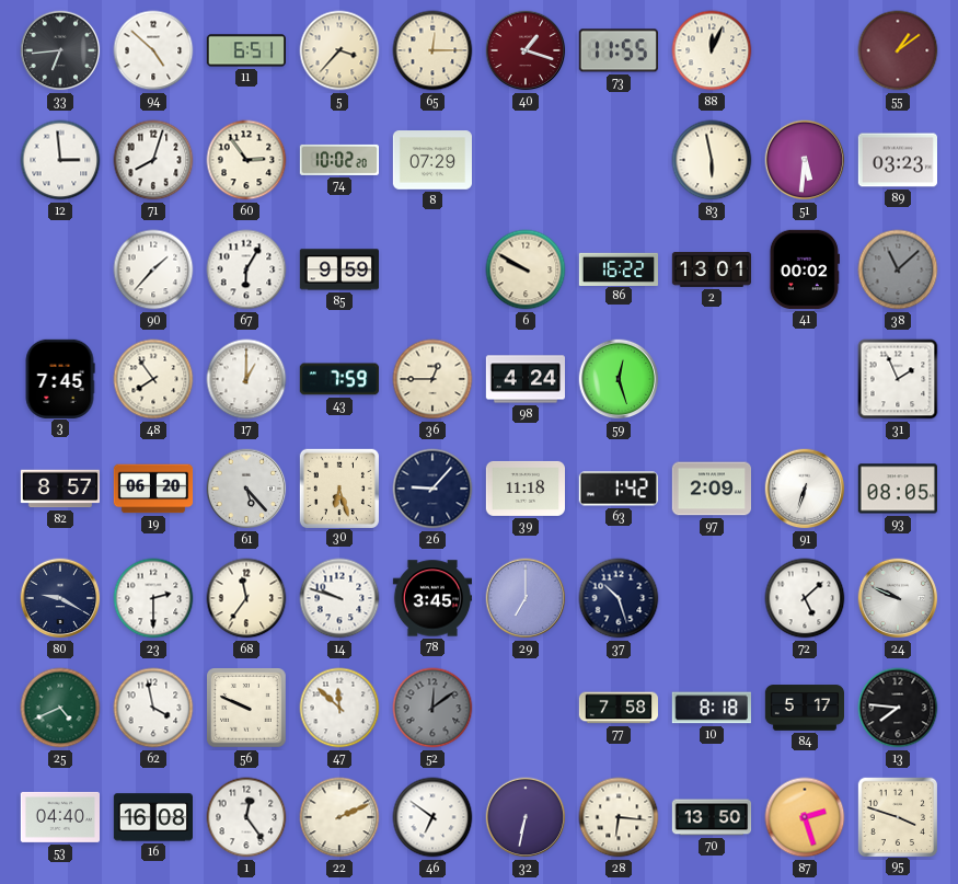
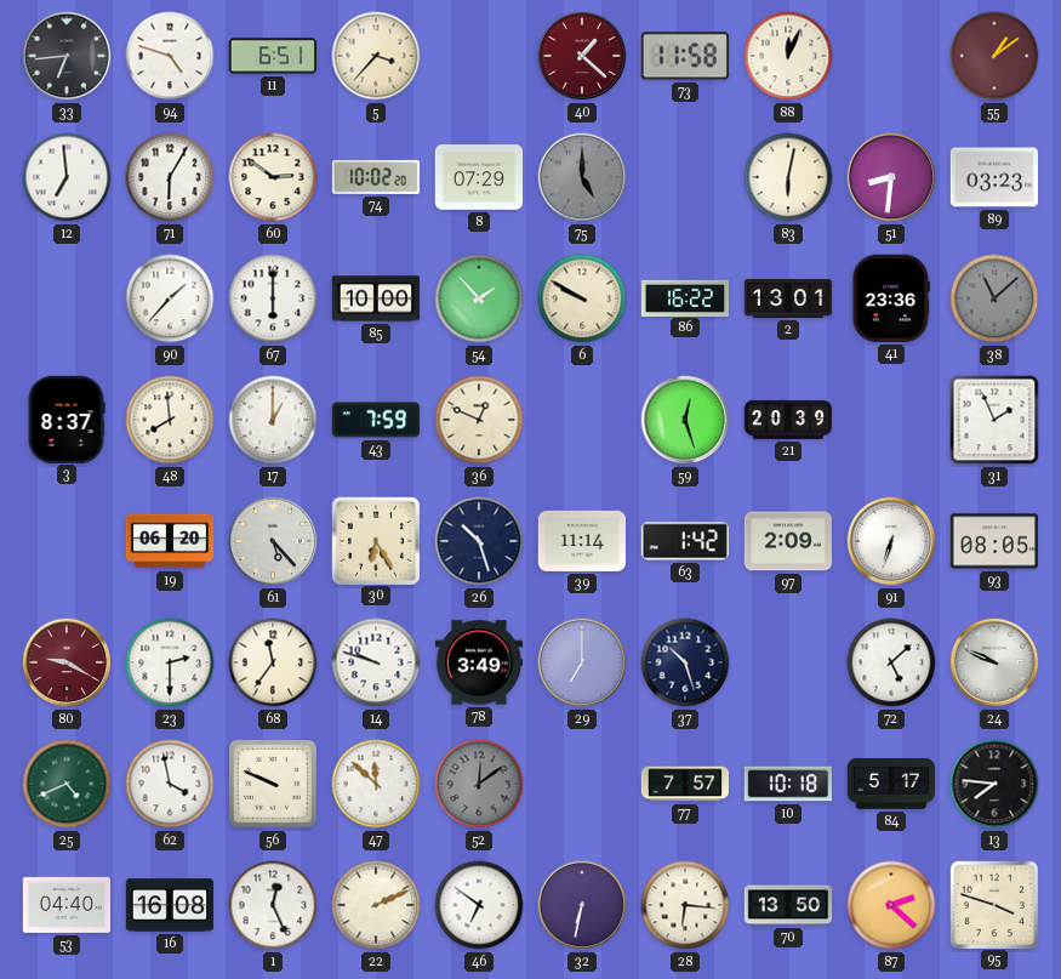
94: 4:52 -> 4:48 (170, 56)
65: 12:15 -> none (432, 50)
40: 1:18 -> 1:22 (582, 56)
73: 11:55 -> 11:58 (685, 56)
12: 2:59 -> 6:59 (67, 177)
71: 8:03 -> 6:05 (170, 177)
60: 2:54 -> 2:51 (273, 177)
75: none -> 5:00 (582, 177)
83: 5:58 -> 6:02 (788, 177)
51: 5:31 -> 8:31 (891, 177)
67: 6:05 -> 6:00 (273, 298)
85: 9:59 -> 10:00 (375, 298)
54: none -> 1:53 (479, 298)
41: 00:02 -> 23:36 (891, 298)
3: 7:45 -> 8:37 (67, 419)
48: 7:54 -> 7:59 (170, 420)
36: 12:45 -> 12:49 (479, 420)
98: 4:24 -> none (526, 379)
21: none -> 20:39 (788, 420)
82: 8:57 -> none (59, 489)
30: 6:27 -> 6:25 (375, 540)
26: 9:07 -> 10:27 (479, 541)
39: 11:18 -> 11:14 (581, 541)
80 dial: navy -> burgundy (67, 662)
78: 3:45 -> 3:49 (478, 662)
77: 7:58 -> 7:57 (684, 784)
10: 8:18 -> 10:18 (788, 784)
1: 12:24 -> 12:26 (273, 905)
87: 2:27 -> 2:22 (891, 905)
